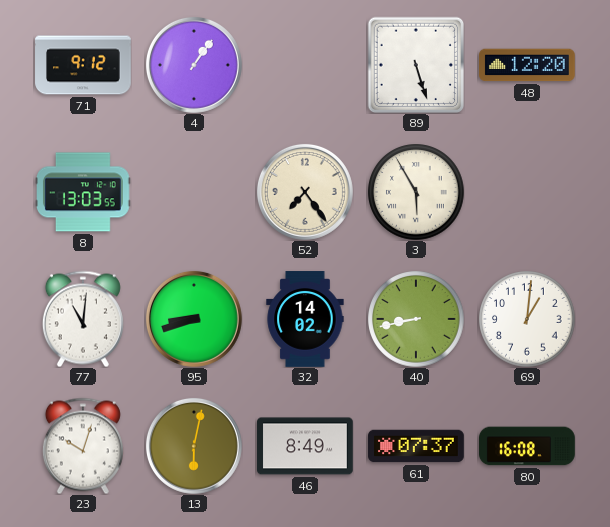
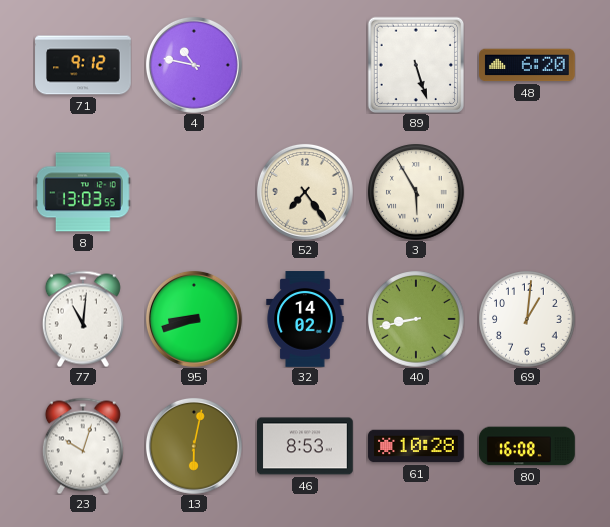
4: 1:06 -> 10:47 (194, 65)
48: 12:20 -> 6:20 (528, 65)
46: 8:49 -> 8:53 (306, 446)
61: 07:37 -> 10:28 (416, 446)
